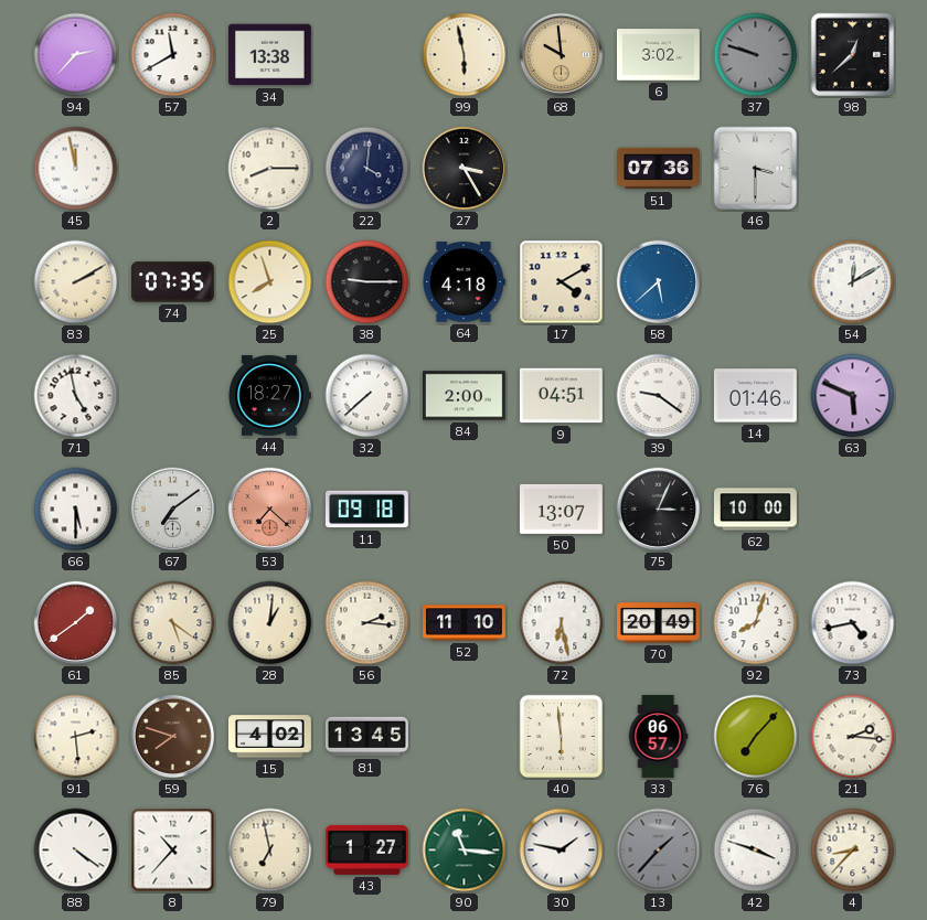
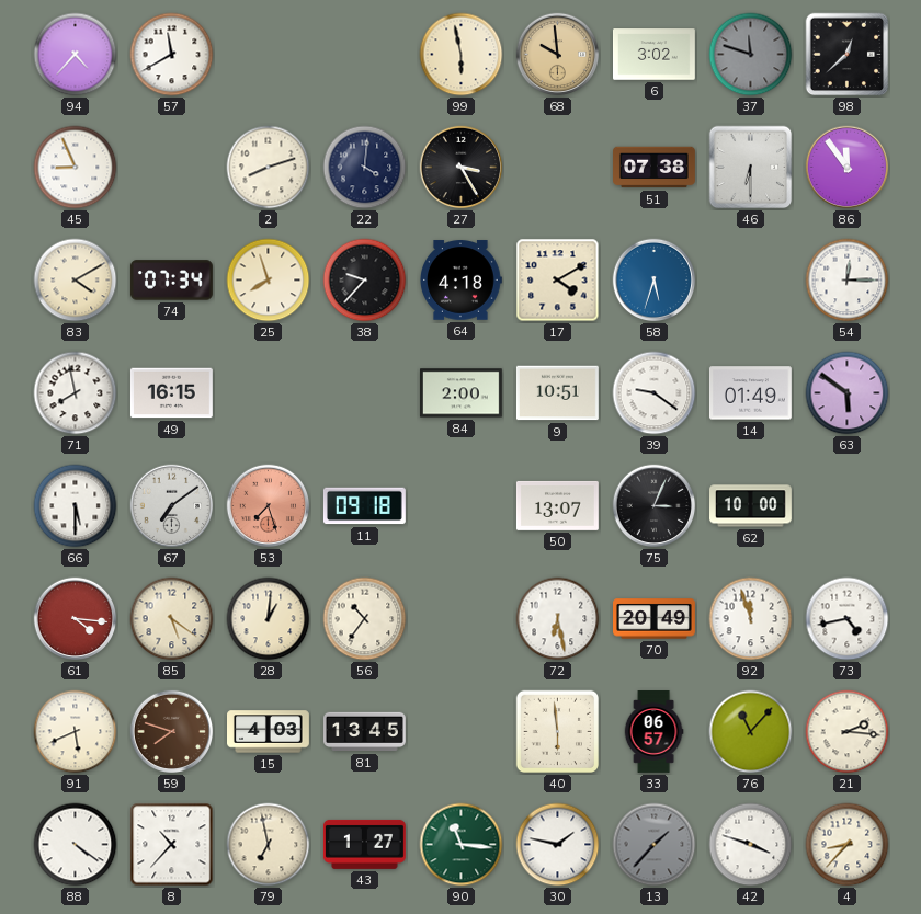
94: 2:37 -> 4:37 (76, 55)
34: 13:38 -> none (269, 55)
37: 9:48 -> 11:48 (751, 55)
45: 11:58 -> 8:56 (76, 168)
2: 8:15 -> 8:12 (269, 168)
51: 07:36 -> 07:38 (655, 168)
46: 3:30 -> 6:30 (751, 168)
86: none -> 11:54 (848, 168)
83: 2:10 -> 4:10 (76, 281)
74: 07:35 -> 07:34 (171, 281)
38: 9:15 -> 9:37 (365, 281)
58: 5:38 -> 5:33 (655, 281)
54: 12:10 -> 12:15 (848, 281)
71: 4:58 -> 7:58 (76, 393)
49: none -> 16:15 (171, 393)
44: 18:27 -> none (270, 396)
32: 7:38 -> none (367, 396)
9: 04:51 -> 10:51 (557, 393)
14: 01:46 -> 01:49 (750, 393)
63: 5:49 -> 5:51 (848, 393)
53: 7:22 -> 7:27 (269, 506)
61: 1:39 -> 4:16 (76, 619)
56: 2:16 -> 10:36 (365, 619)
52: 11:10 -> none (465, 623)
92: 8:03 -> 11:57 (751, 619)
91: 2:29 -> 5:41 (76, 732)
15: 4:02 -> 4:03 (269, 732)
76: 7:07 -> 11:07 (751, 732)
